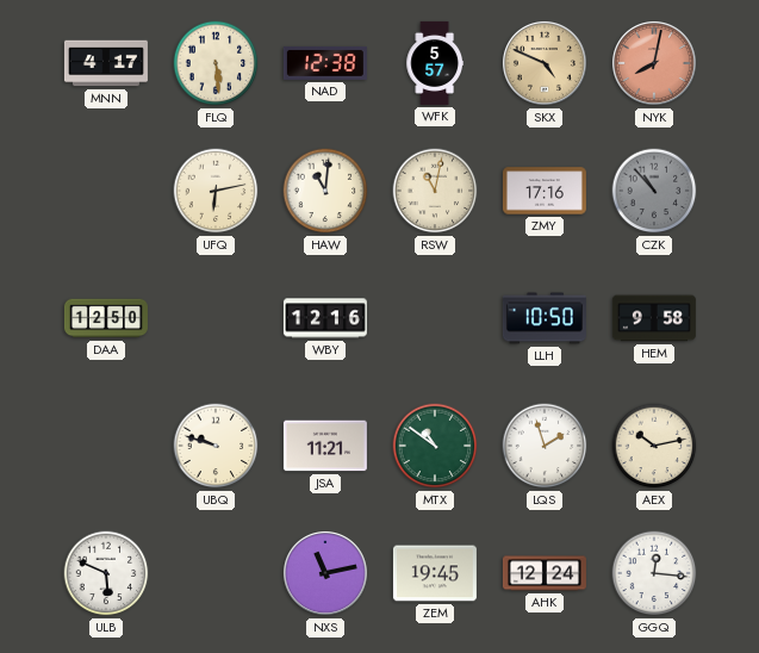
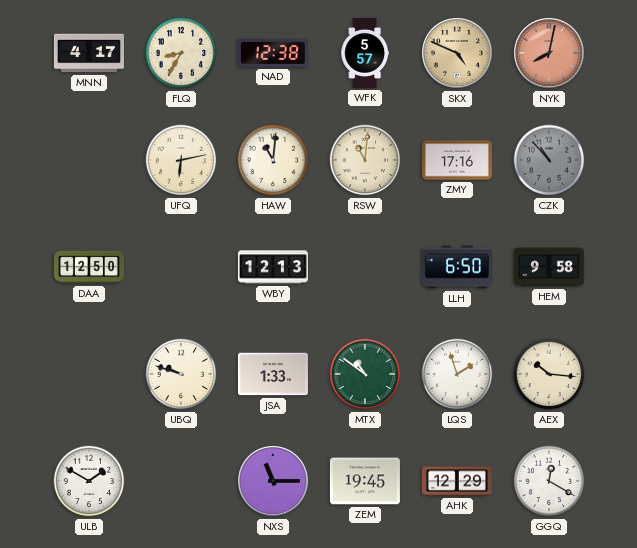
FLQ: 5:29 -> 8:35 (181, 53)
RSW: 11:02 -> 11:01 (365, 160)
WBY: 12:16 -> 12:13 (273, 267)
LLH: 10:50 -> 6:50 (457, 267)
JSA: 11:21 -> 1:33 (273, 374)
AEX: 10:13 -> 10:16 (549, 374)
ULB: 5:49 -> 1:50 (89, 481)
NXS: 11:13 -> 11:15 (273, 481)
AHK: 12:24 -> 12:29 (457, 481)
GGQ: 12:16 -> 12:20 (549, 481)
